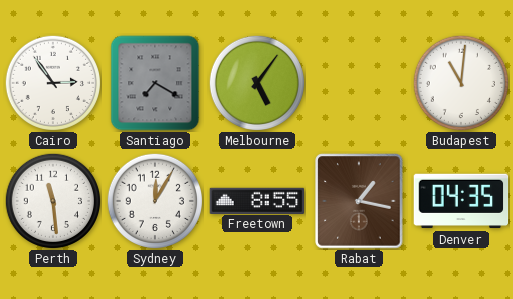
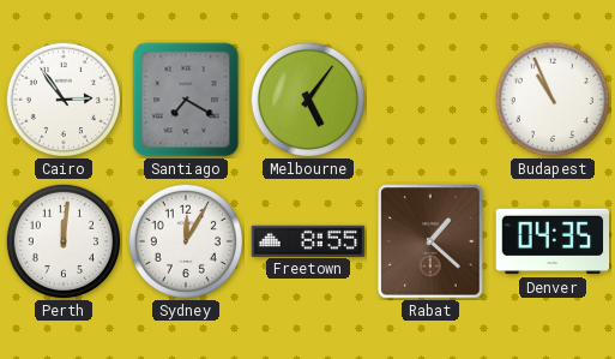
Budapest: 11:01 -> 10:56 (551, 98)
Perth: 11:29 -> 12:01 (62, 240)
Rabat: 1:17 -> 1:22 (430, 241)
